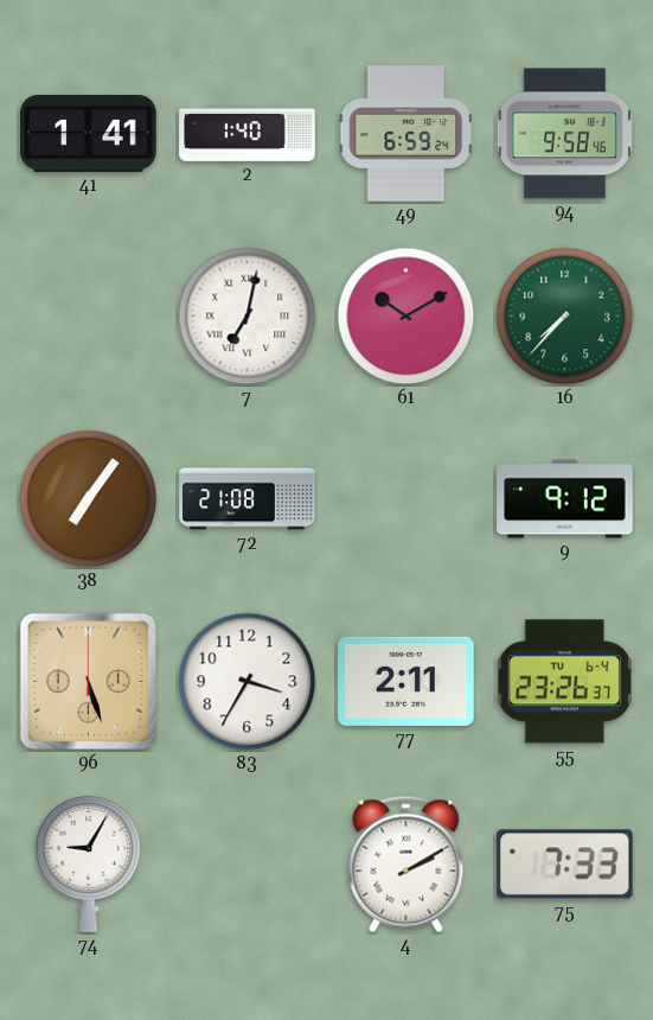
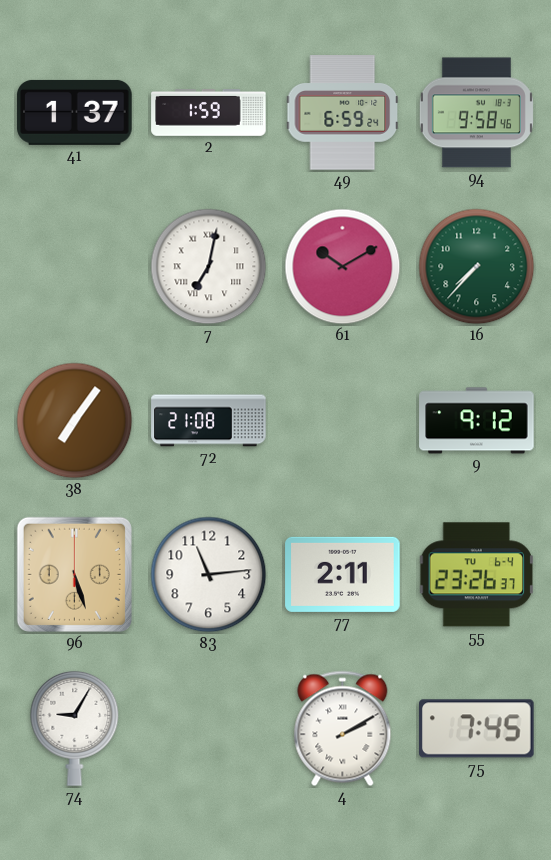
41: 1:41 -> 1:37 (75, 112)
2: 1:40 -> 1:59 (209, 113)
83: 3:35 -> 11:14 (209, 575)
75: 7:33 -> 7:45 (477, 729)
